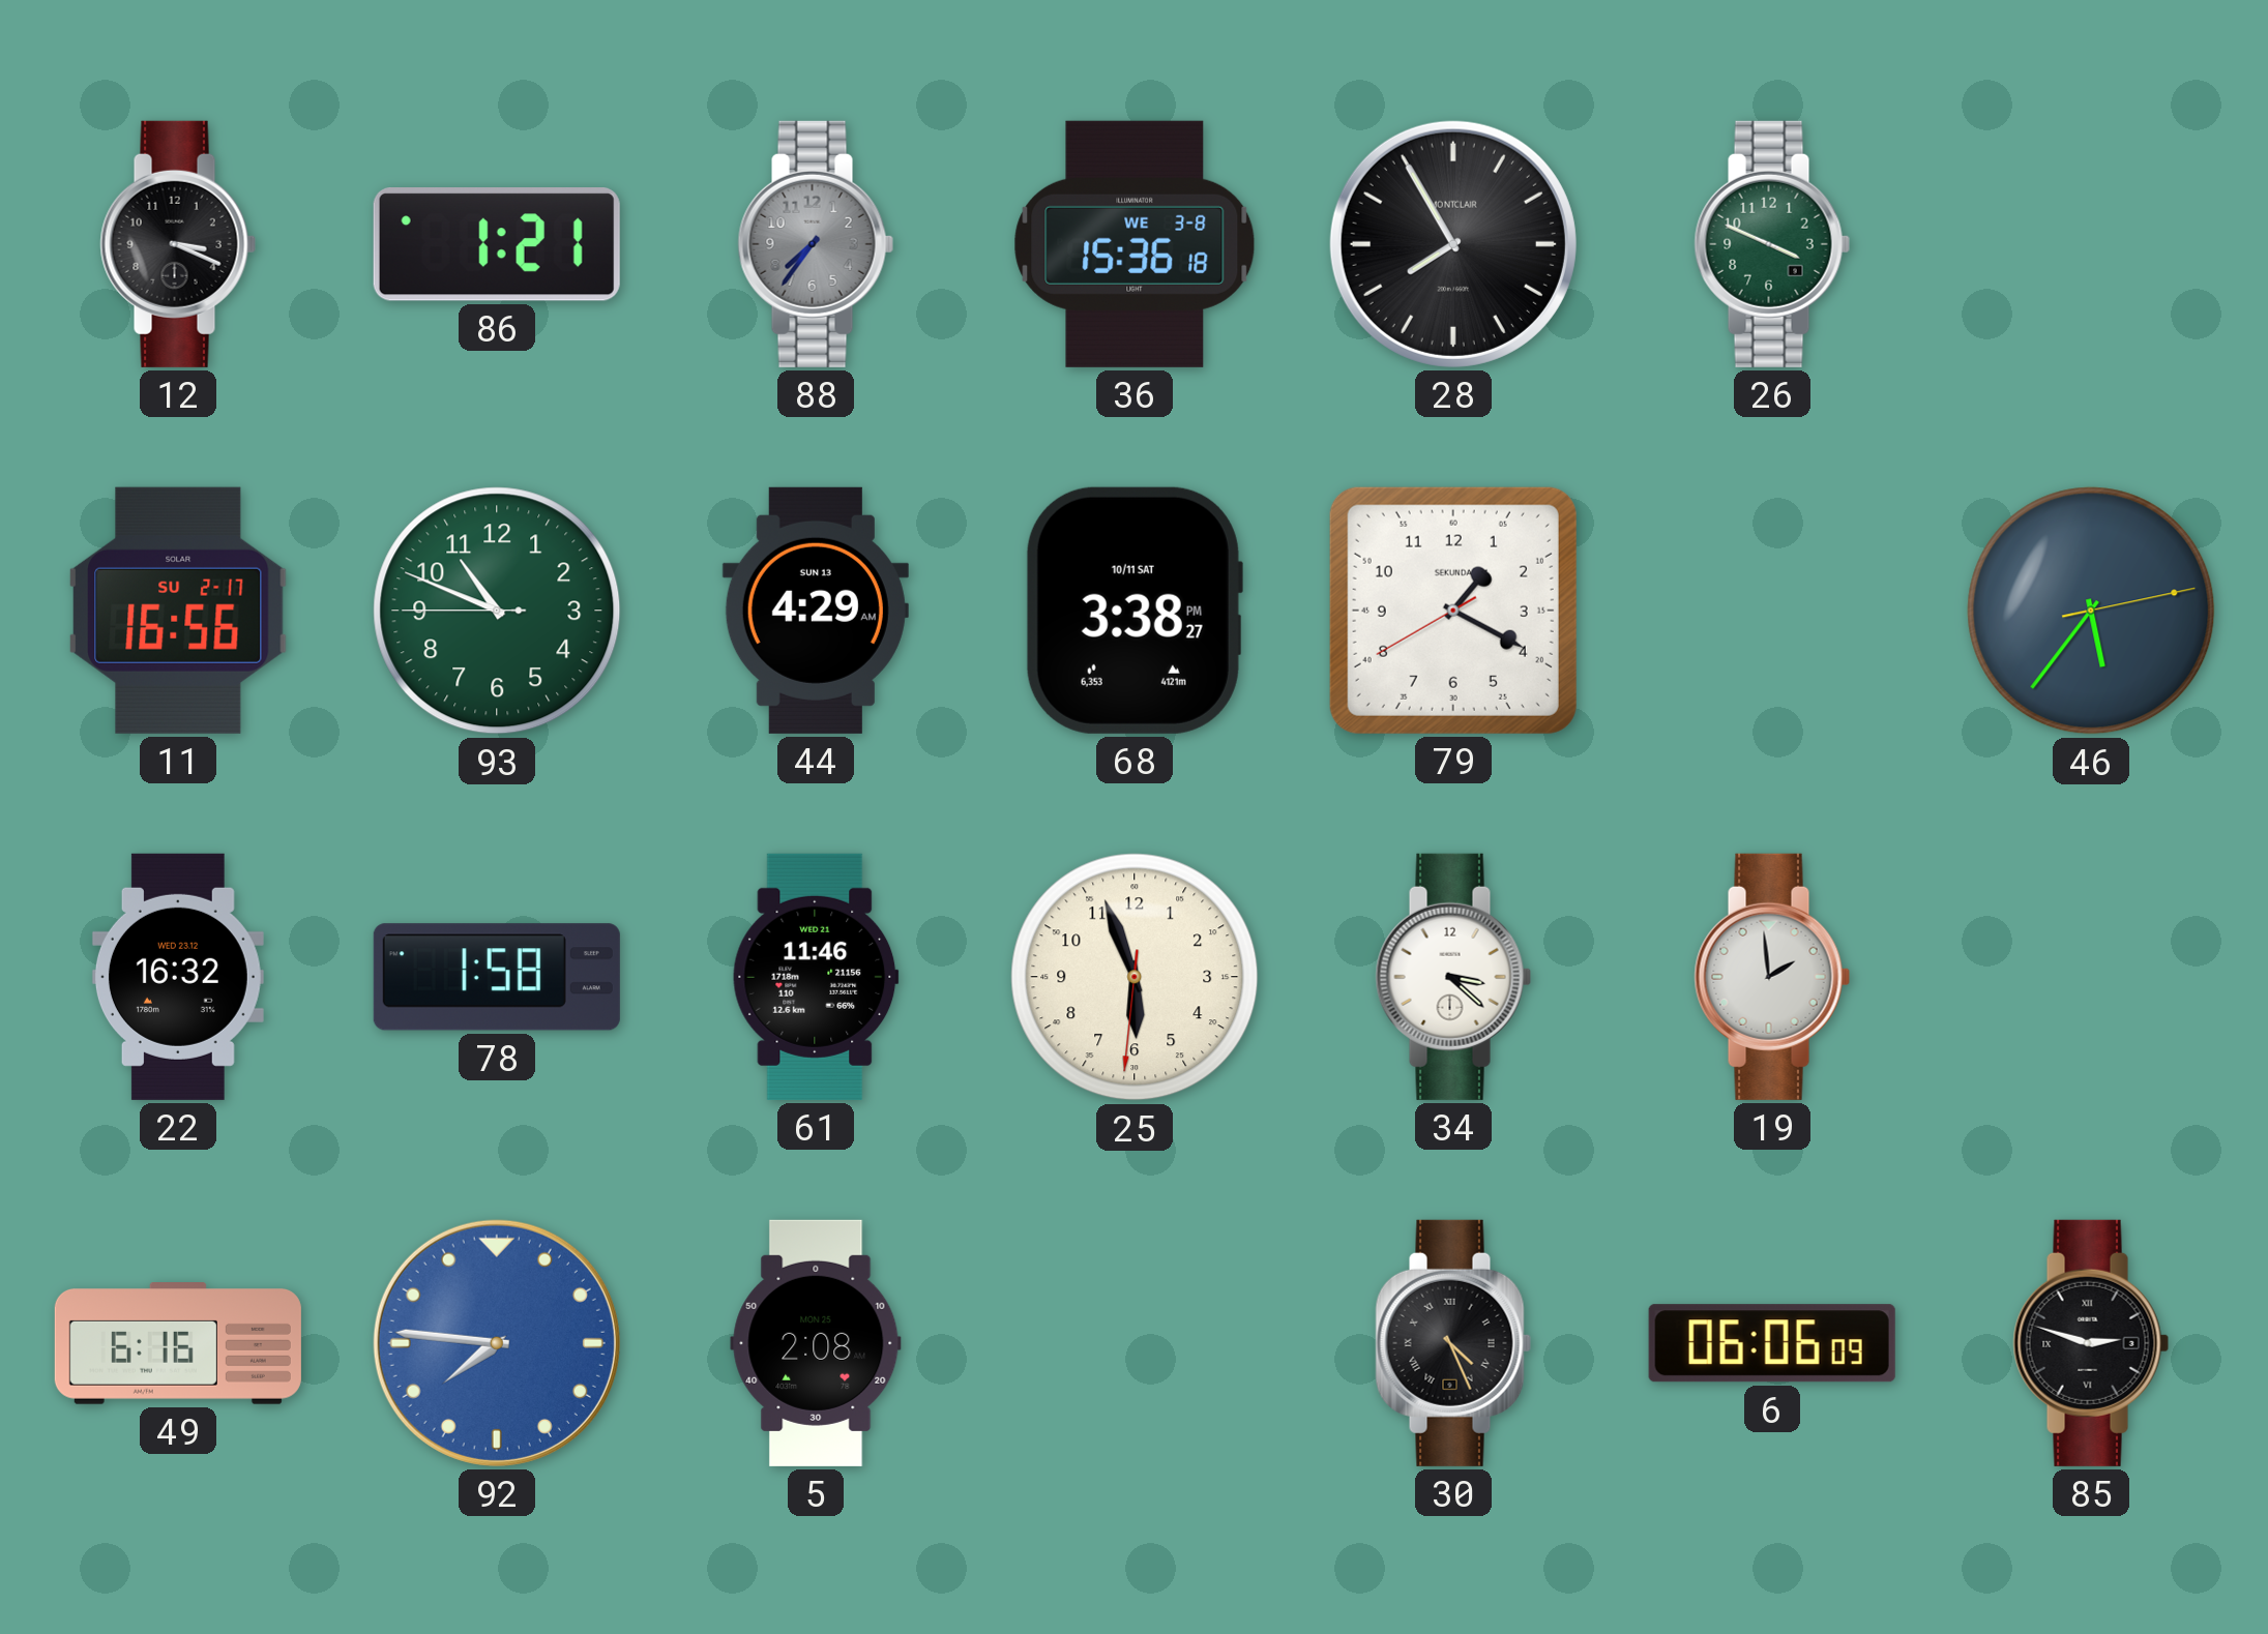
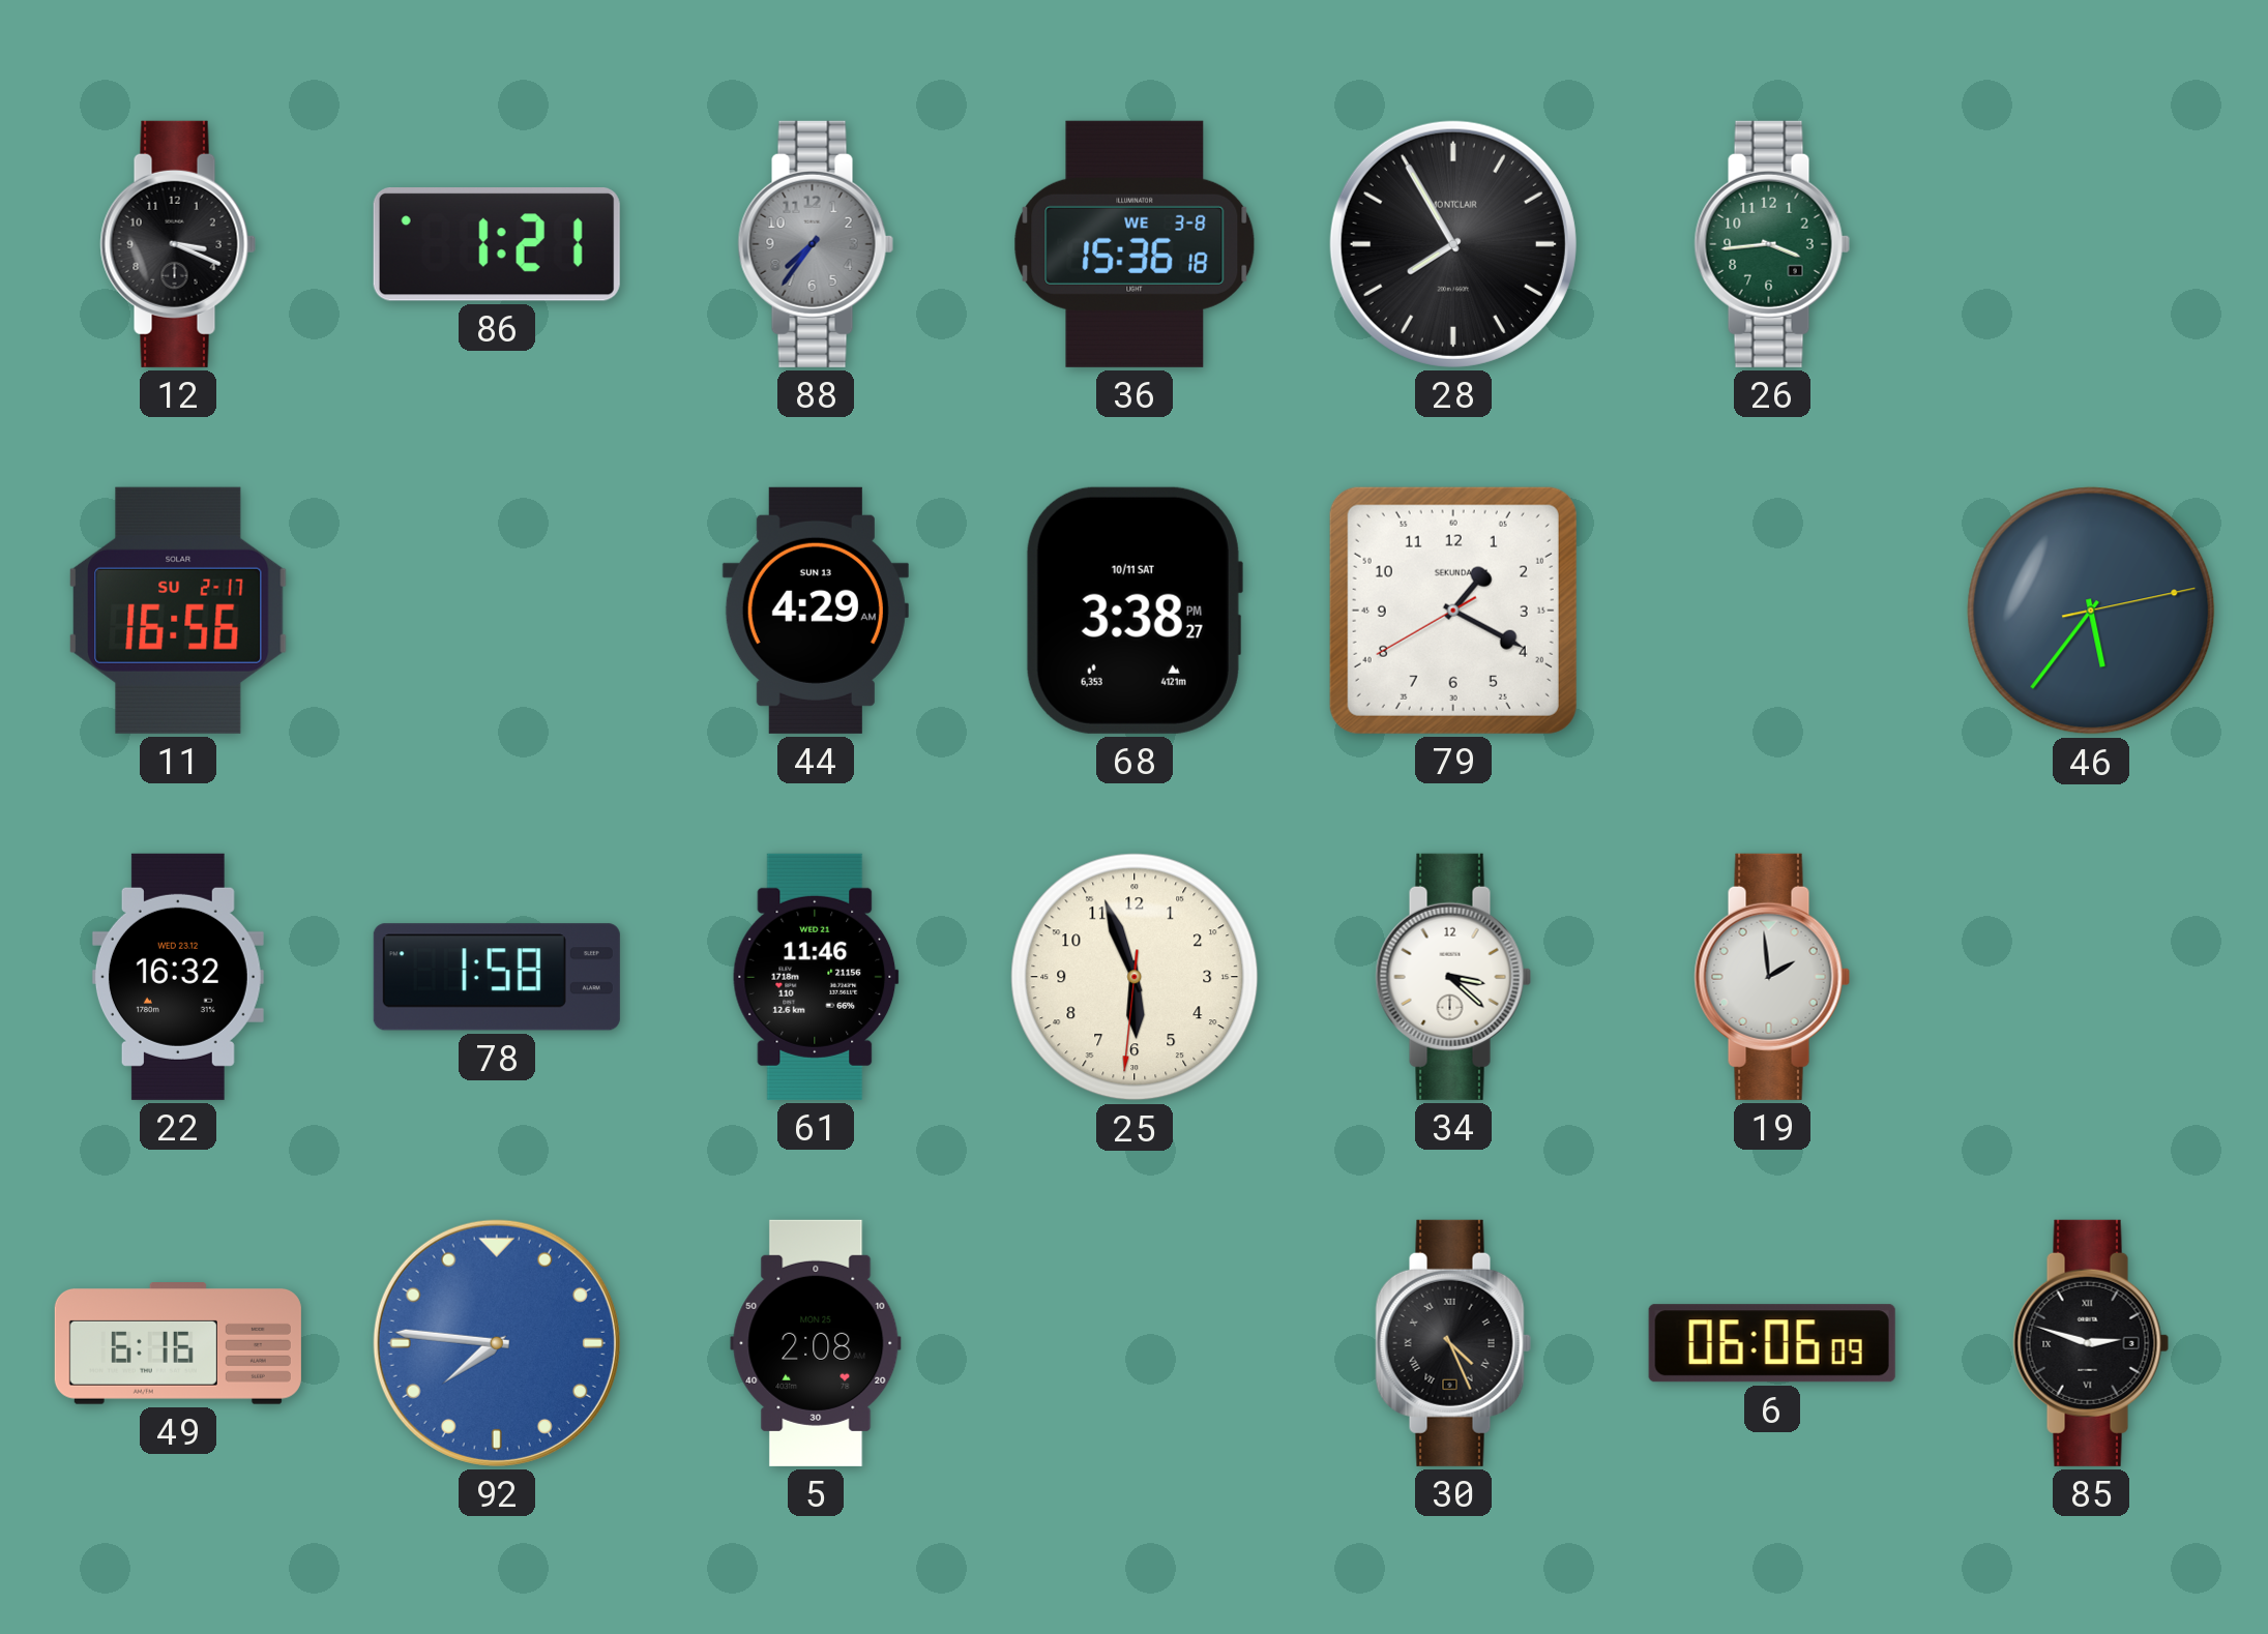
26: 3:49 -> 3:44 (1772, 244)
93: 10:48 -> none (497, 611)
